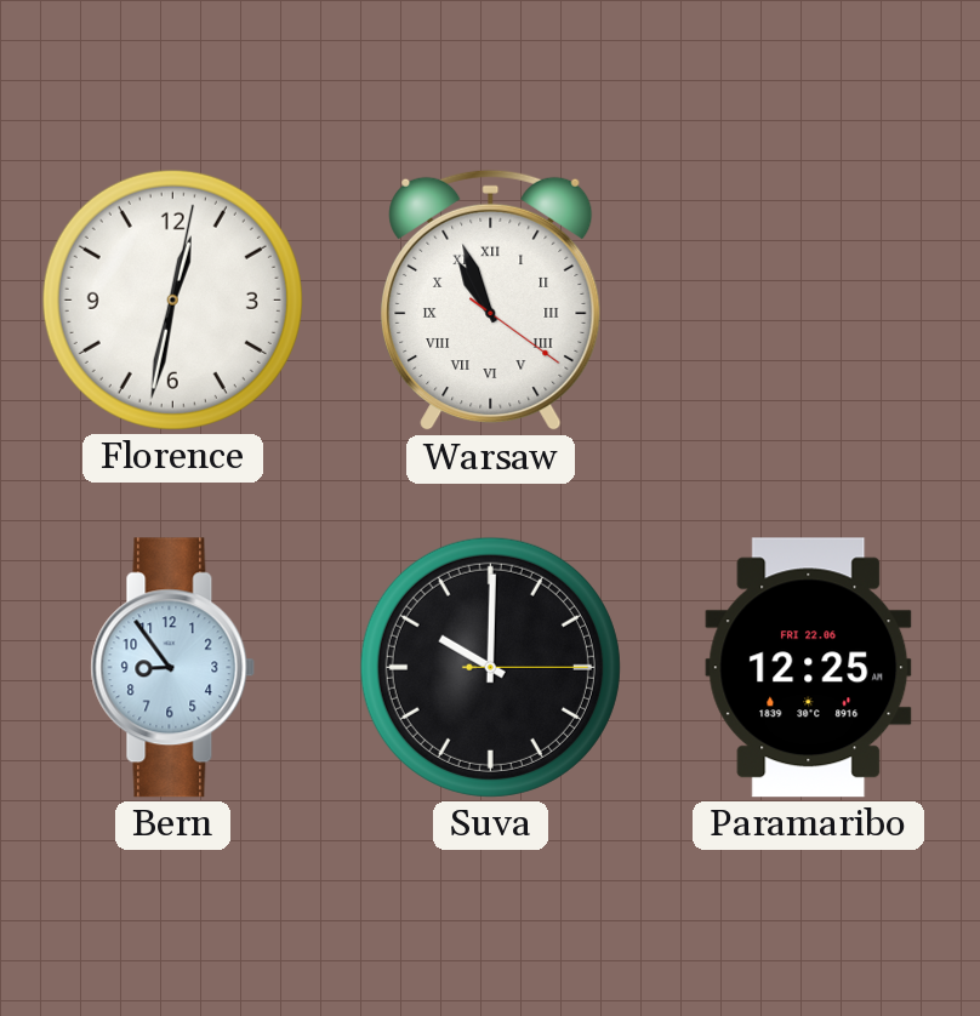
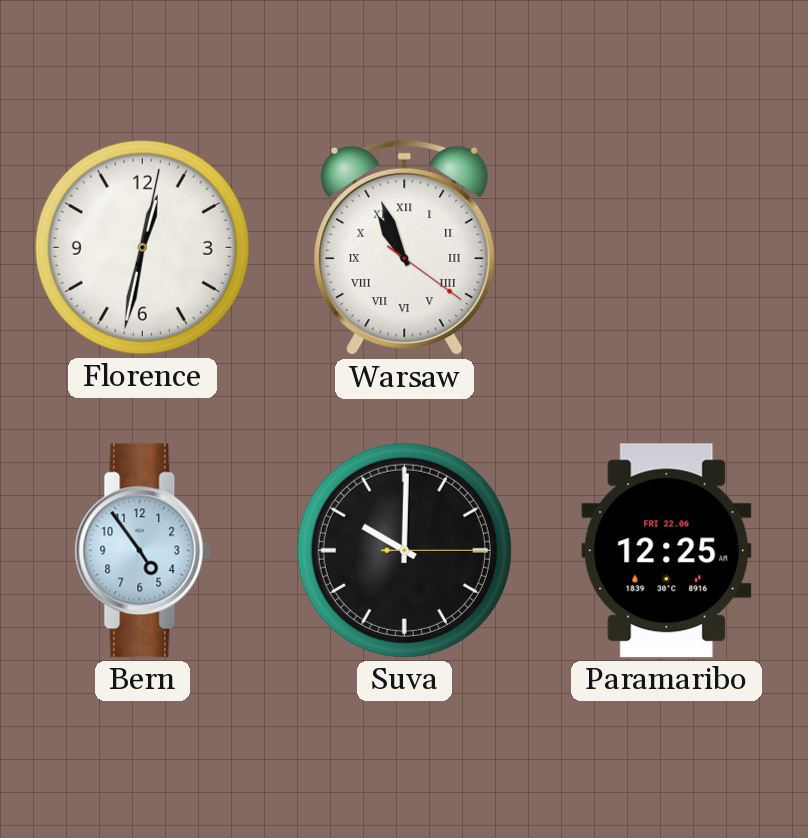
Bern: 8:54 -> 4:54 (143, 551)
